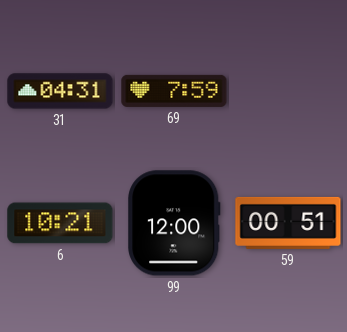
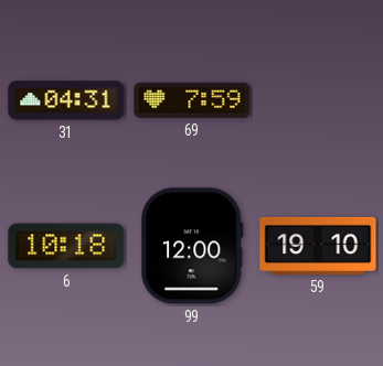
6: 10:21 -> 10:18 (66, 246)
59: 00:51 -> 19:10 (318, 246)
